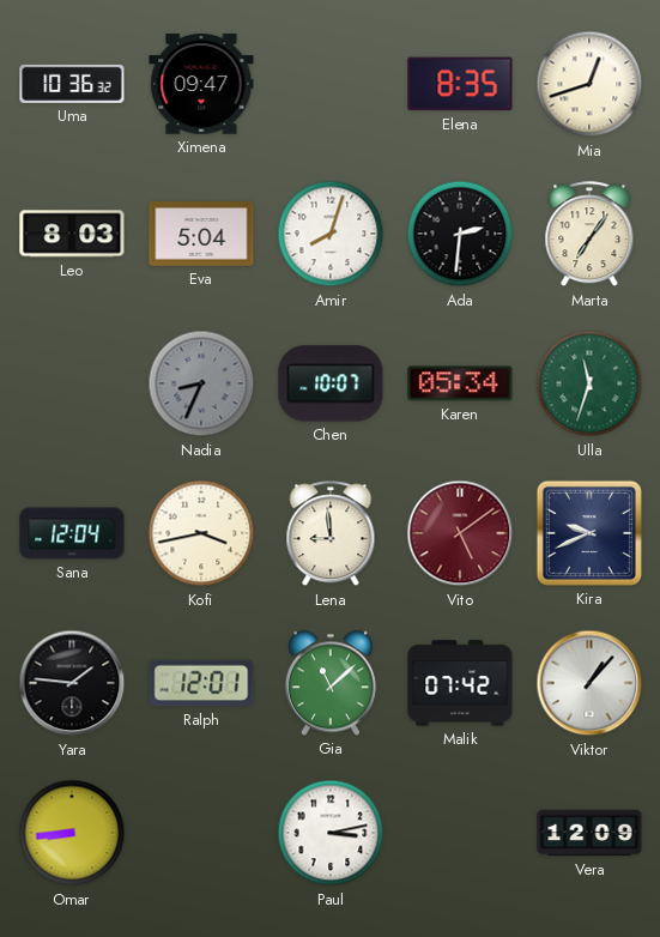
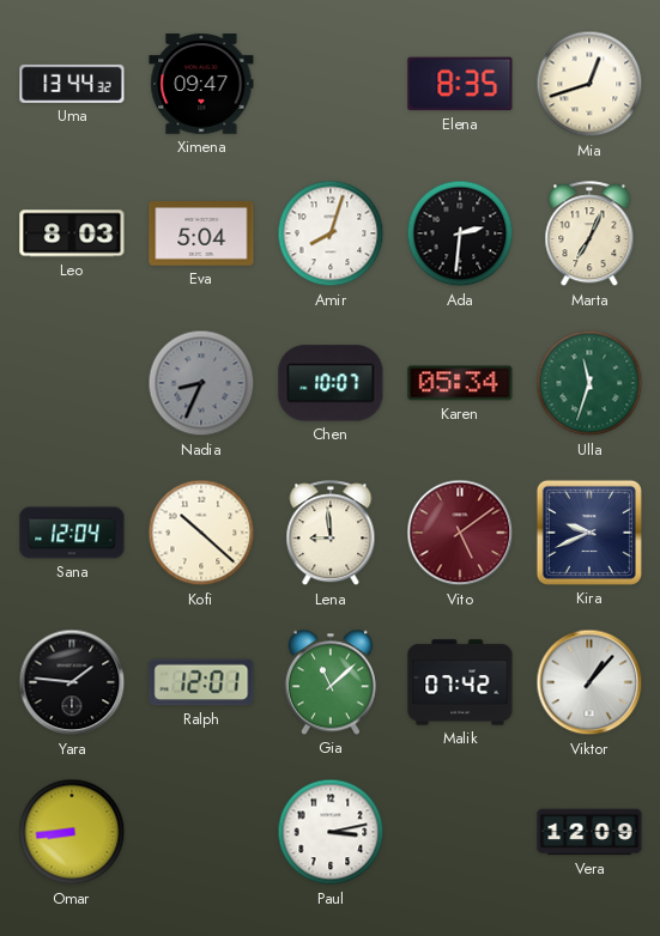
Uma: 10:36 -> 13:44 (72, 84)
Marta: 7:06 -> 7:04 (589, 235)
Kofi: 3:43 -> 10:22 (201, 533)
